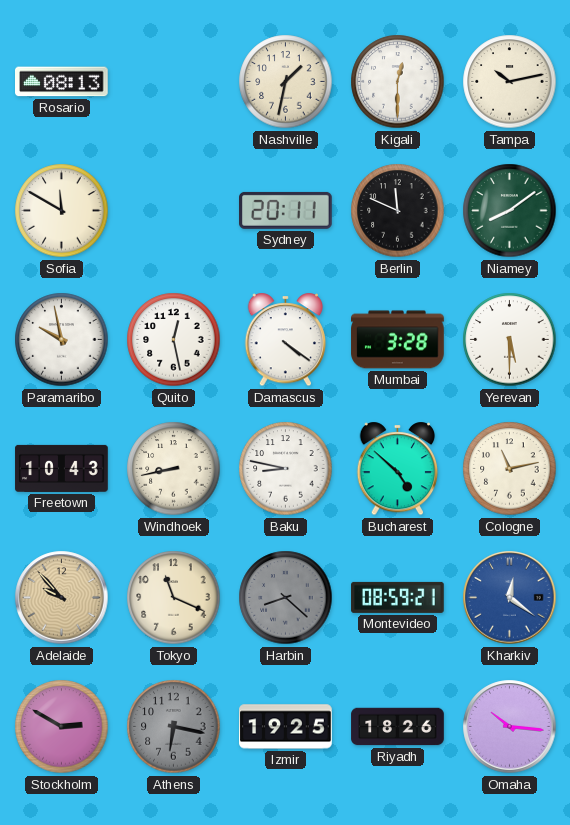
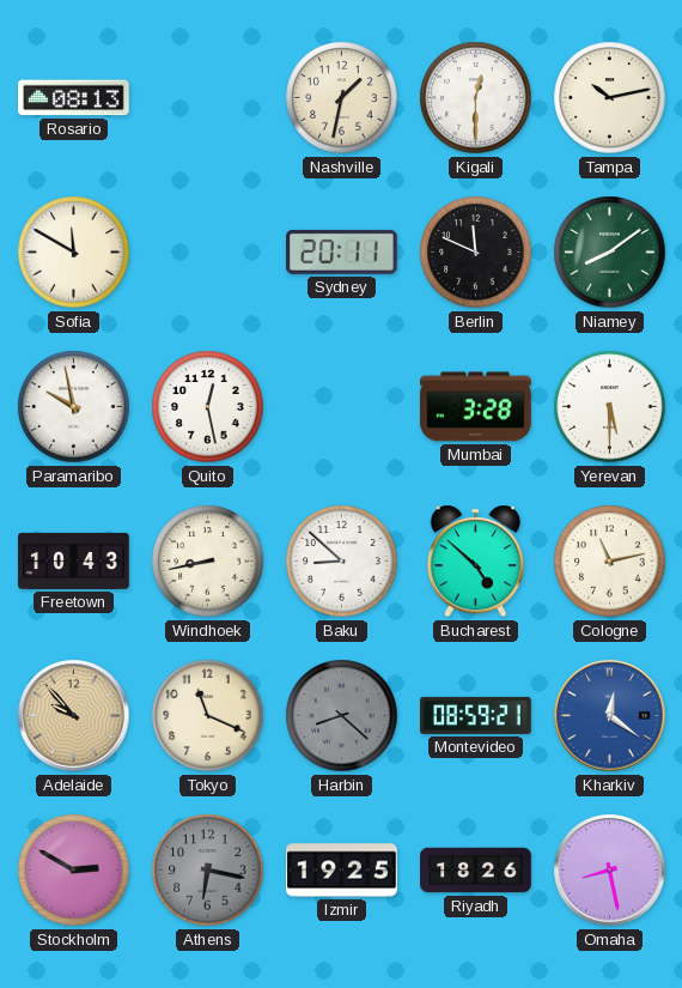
Damascus: 4:21 -> none (286, 340)
Baku: 8:47 -> 8:52 (342, 562)
Omaha: 10:16 -> 8:28 (610, 871)
